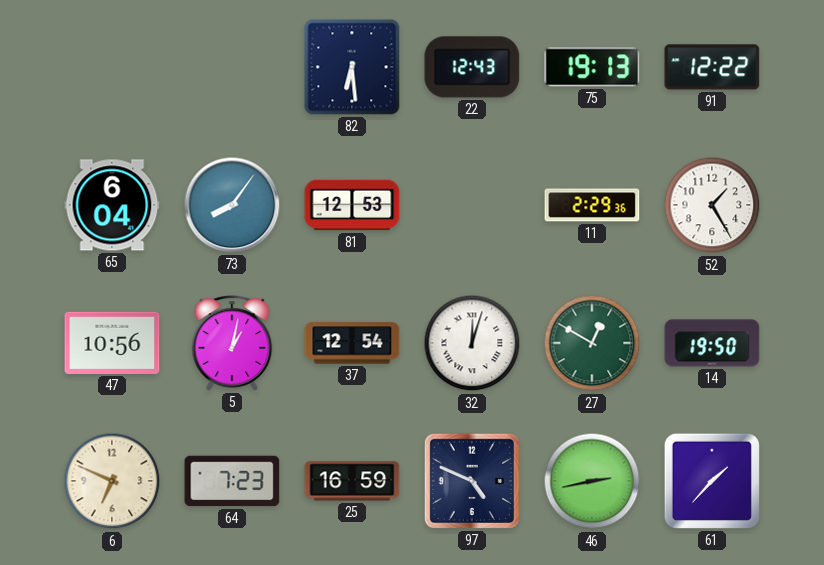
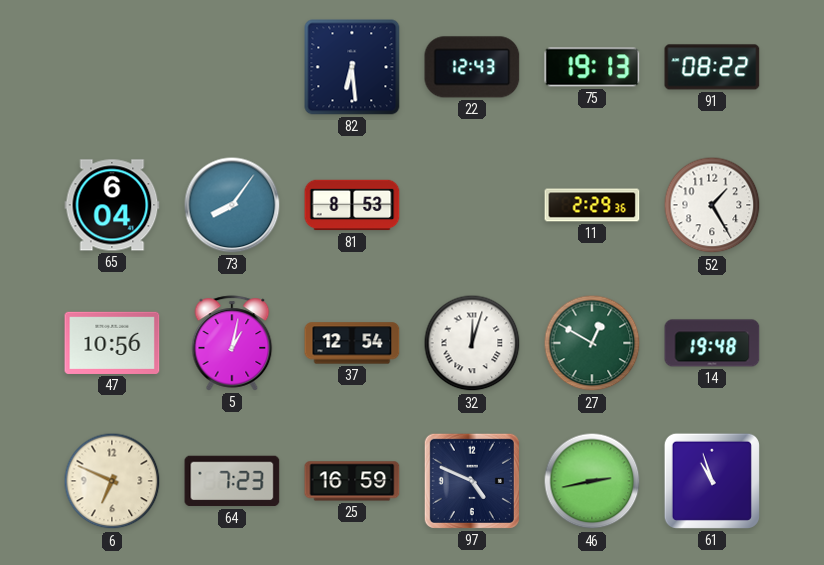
91: 12:22 -> 08:22 (712, 67)
81: 12:53 -> 8:53 (352, 205)
14: 19:50 -> 19:48 (712, 343)
61: 1:37 -> 10:57 (712, 481)
